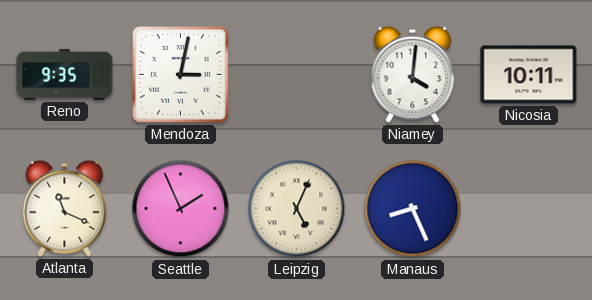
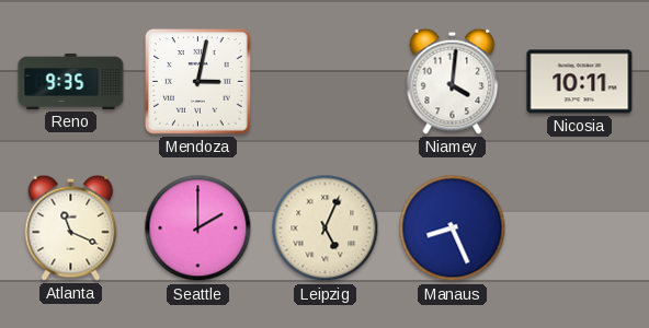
Seattle: 1:56 -> 2:00 (198, 229)
